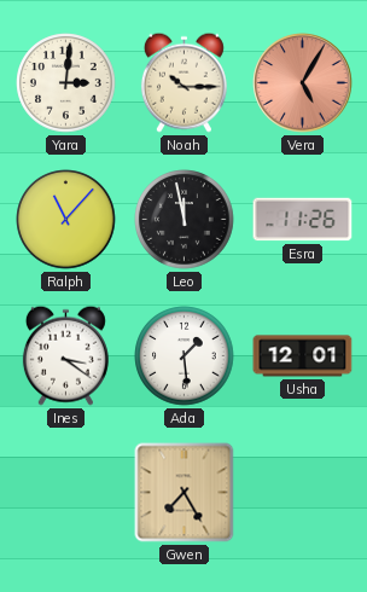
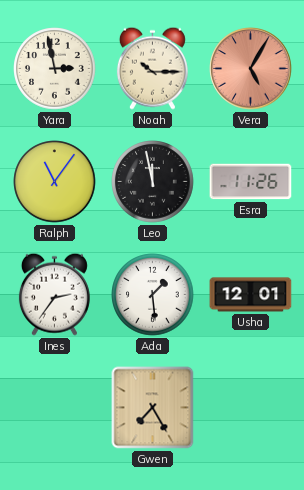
Yara: 3:01 -> 2:58 (55, 69)
Ralph: 11:07 -> 11:06 (55, 182)
Ines: 3:21 -> 2:36 (54, 294)
